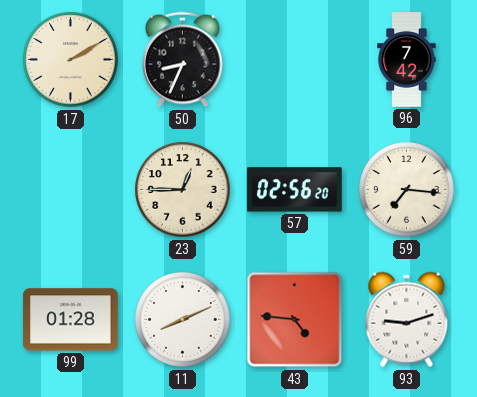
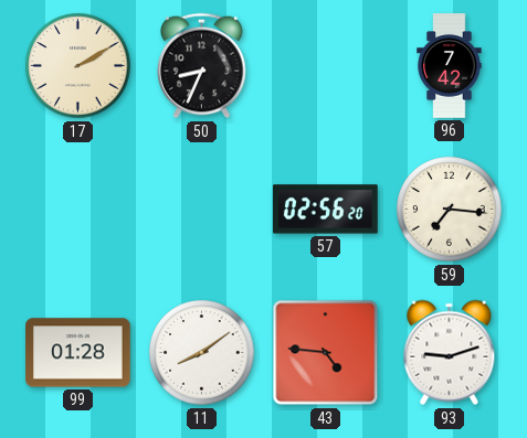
23: 12:45 -> none (183, 190)
11: 8:11 -> 8:09 (202, 353)
